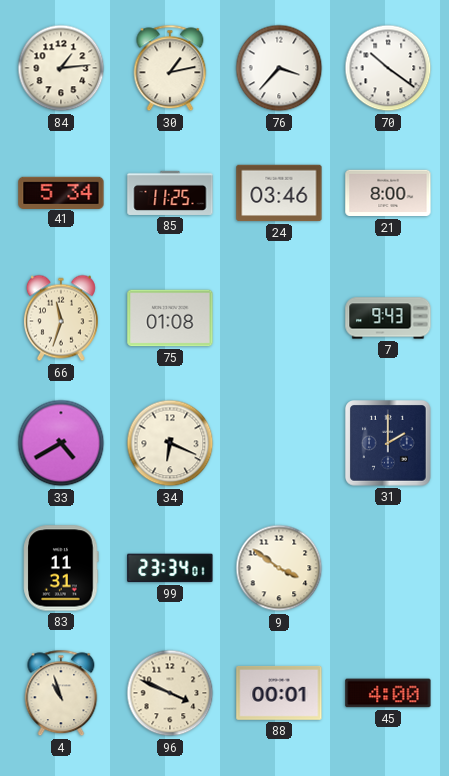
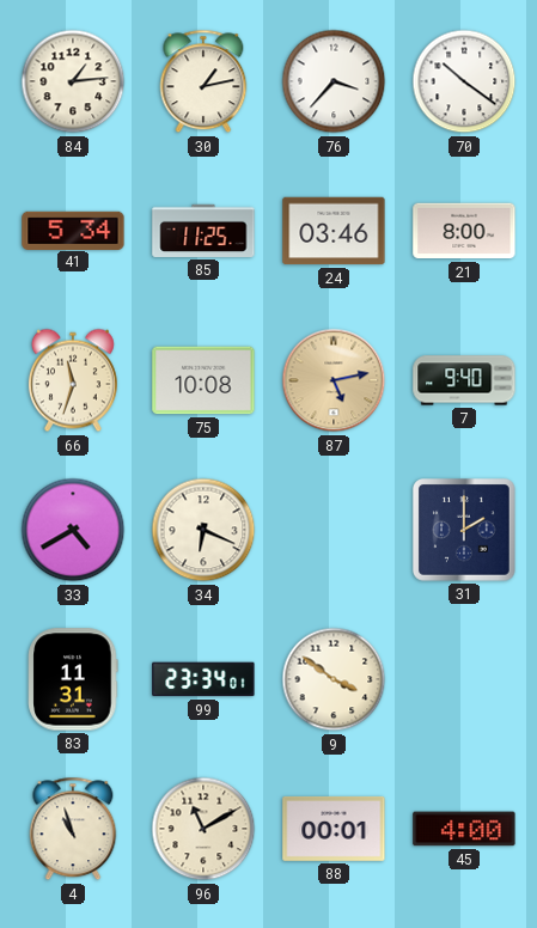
75: 01:08 -> 10:08 (203, 380)
87: none -> 5:13 (334, 380)
7: 9:43 -> 9:40 (464, 380)
96: 3:49 -> 11:10 (203, 829)
